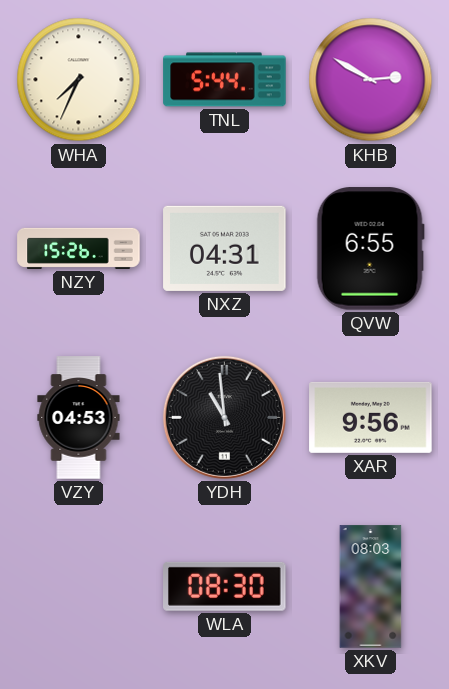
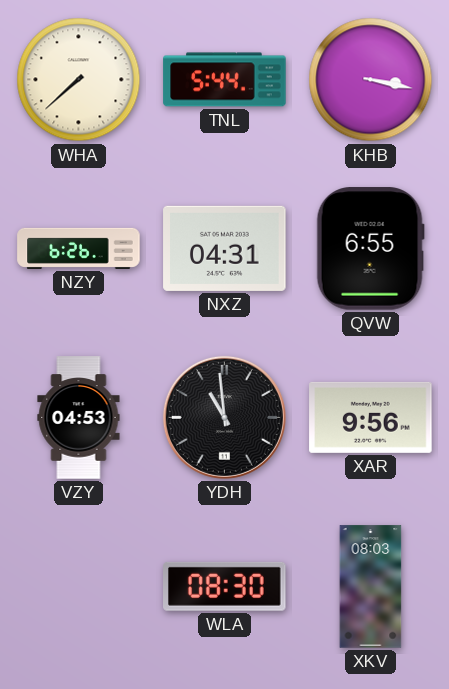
WHA: 7:34 -> 7:38 (79, 80)
KHB: 2:50 -> 3:17 (371, 80)
NZY: 15:26 -> 6:26 (79, 248)
